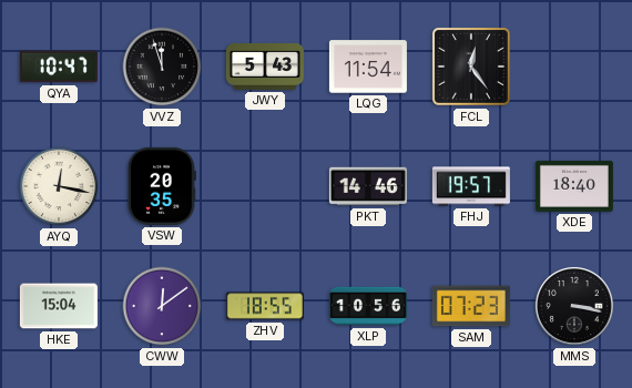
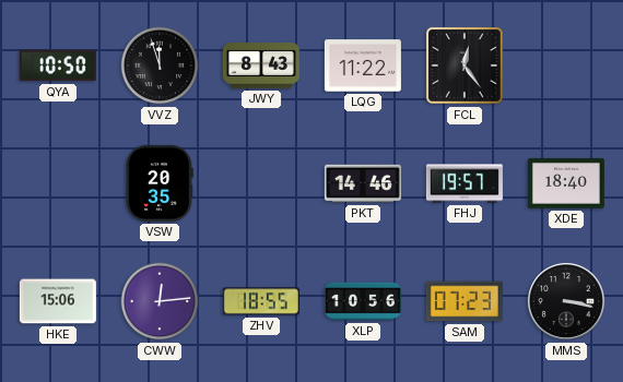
QYA: 10:47 -> 10:50 (58, 65)
JWY: 5:43 -> 8:43 (261, 67)
LQG: 11:54 -> 11:22 (363, 65)
AYQ: 12:17 -> none (59, 186)
HKE: 15:04 -> 15:06 (58, 301)
CWW: 12:09 -> 12:14 (160, 301)
